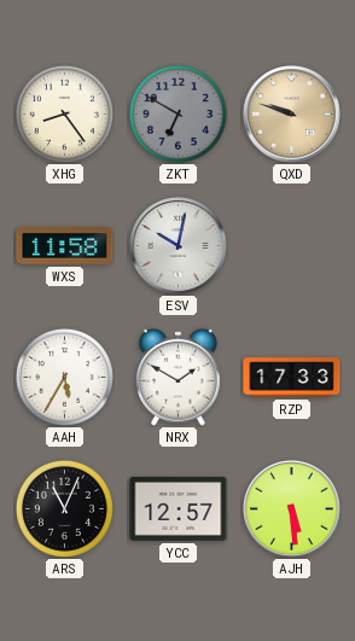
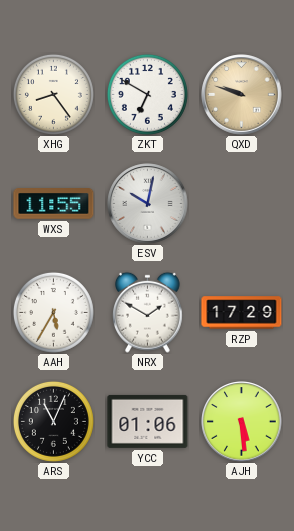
ZKT dial: grey -> white (147, 94)
WXS: 11:58 -> 11:55 (54, 204)
RZP: 17:33 -> 17:29 (242, 313)
YCC: 12:57 -> 01:06 (148, 421)
